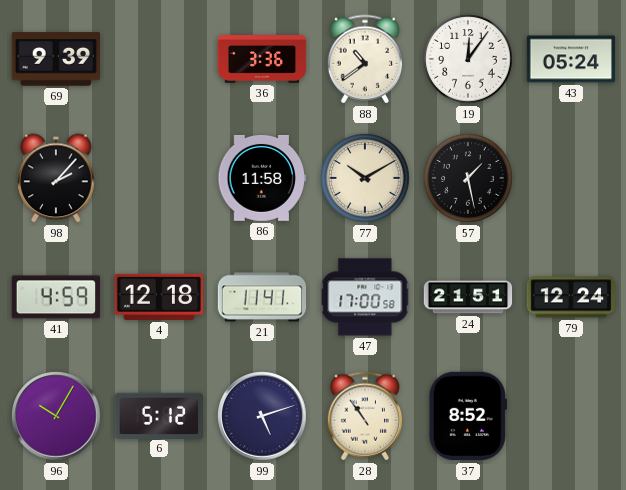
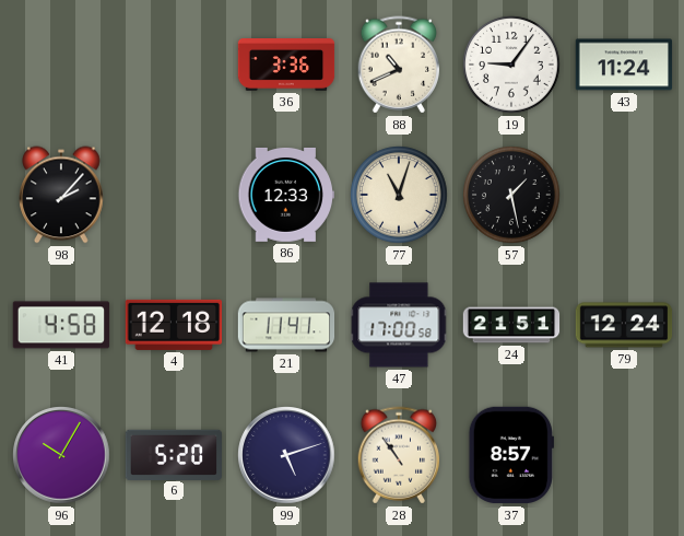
69: 9:39 -> none (55, 59)
88: 10:39 -> 10:41 (399, 65)
19: 12:06 -> 9:06 (511, 65)
43: 05:24 -> 11:24 (624, 65)
86: 11:58 -> 12:33 (286, 195)
77: 10:10 -> 11:03 (399, 195)
41: 4:59 -> 4:58 (61, 325)
6: 5:12 -> 5:20 (174, 454)
37: 8:52 -> 8:57 (511, 455)
